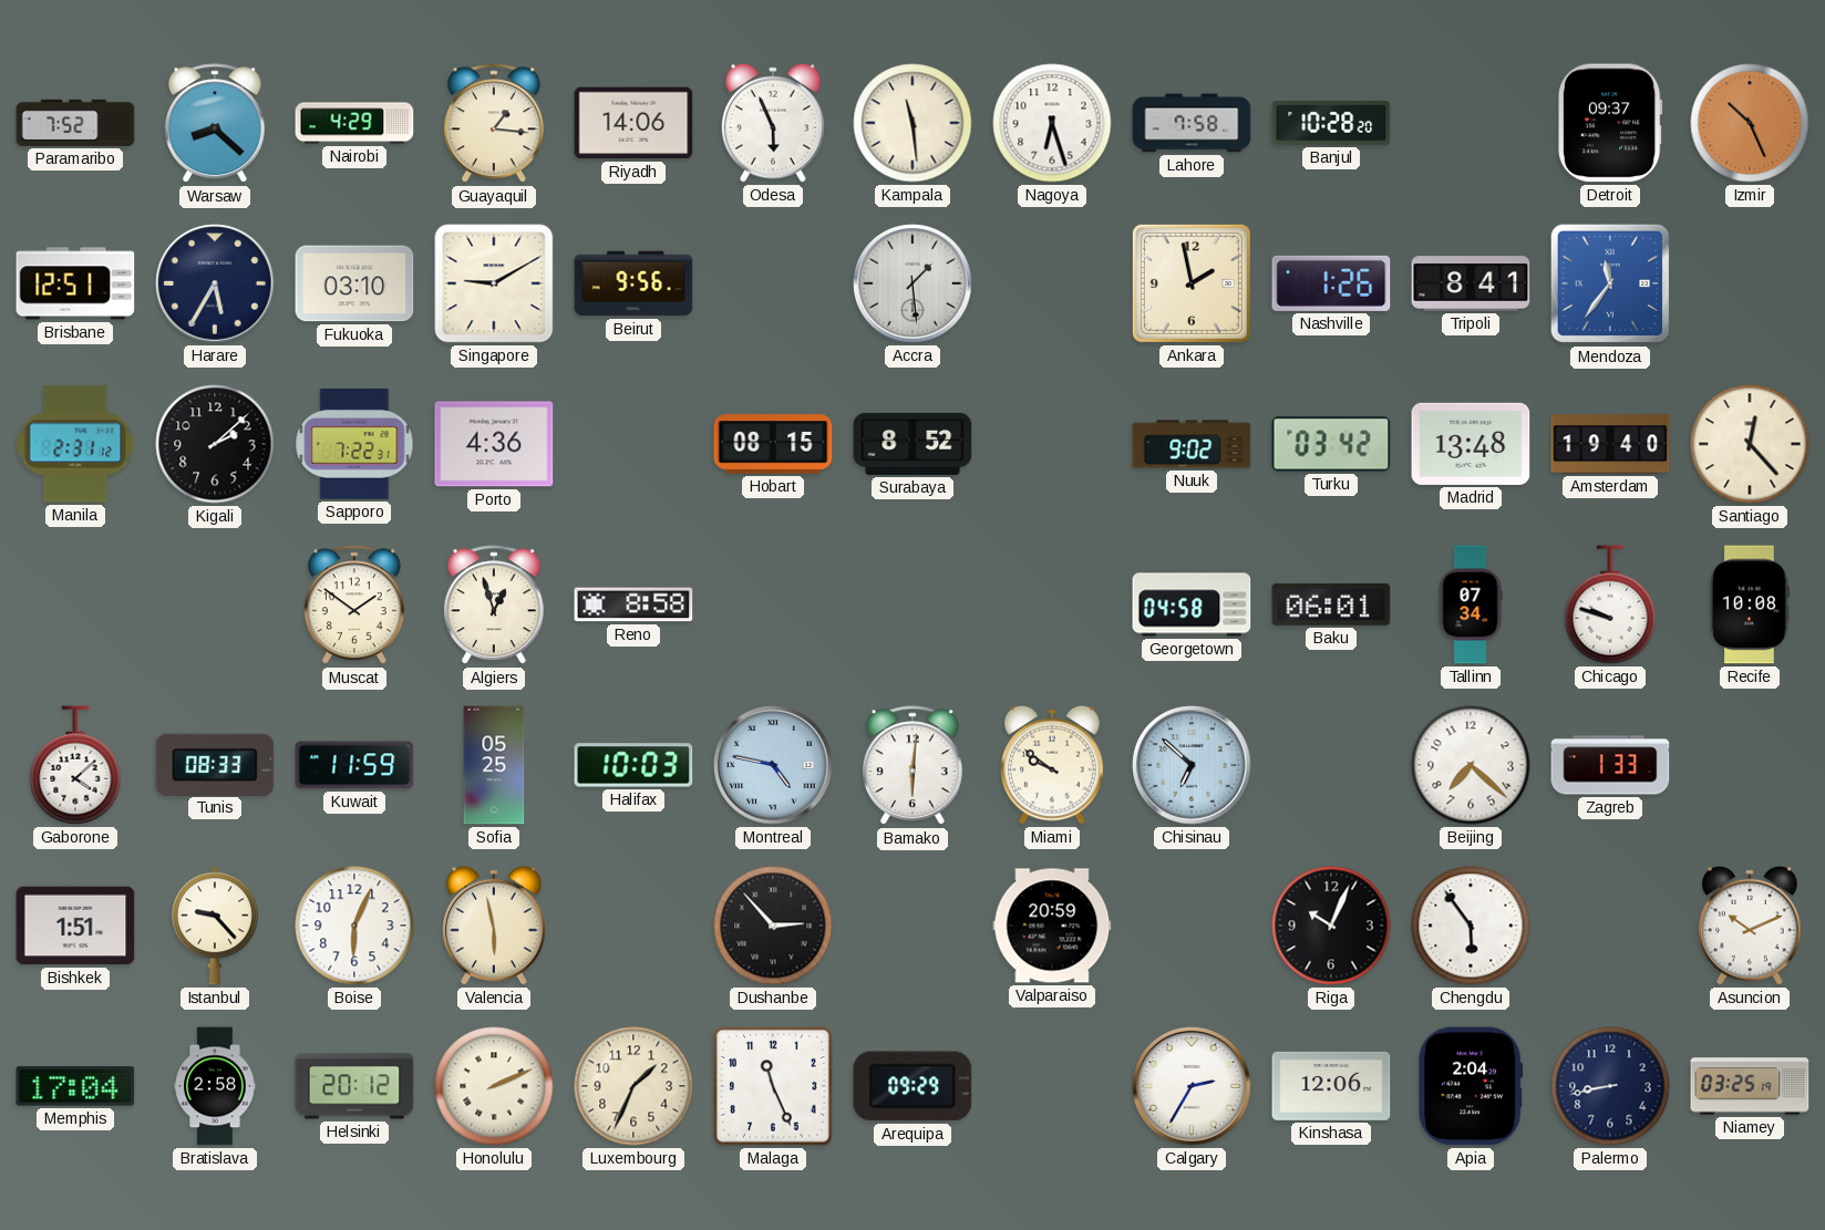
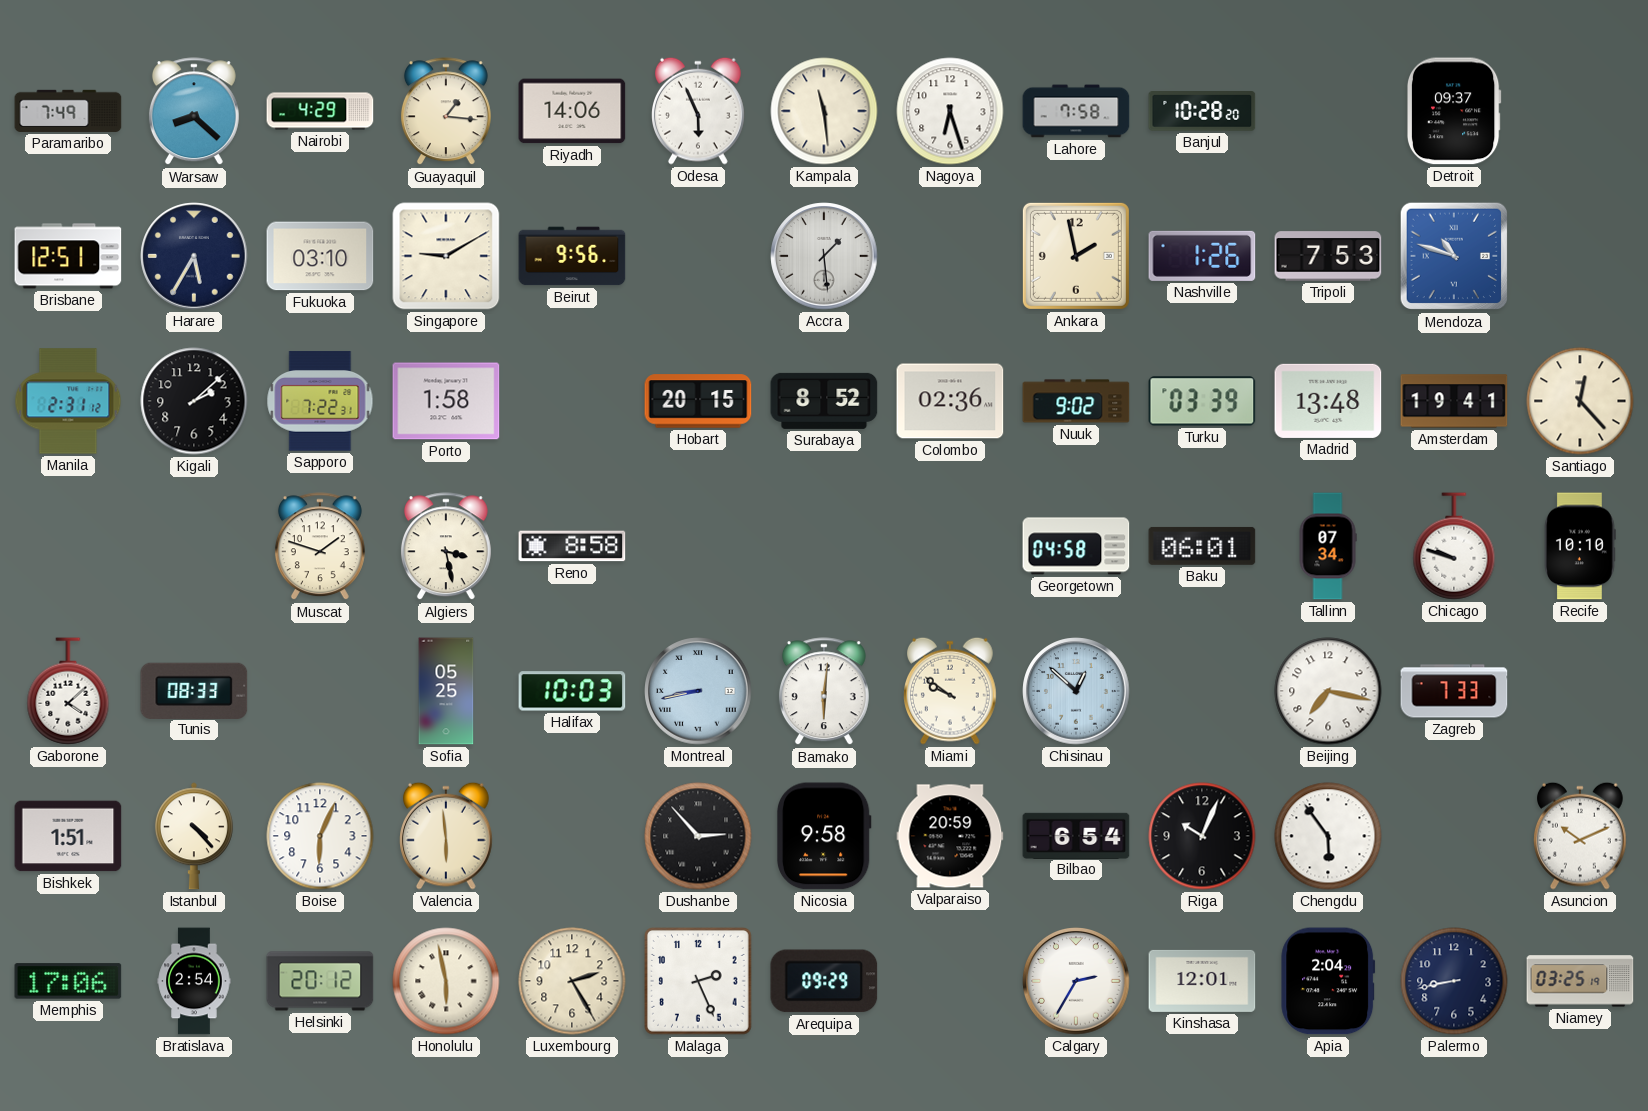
Paramaribo: 7:52 -> 7:49 (68, 111)
Izmir: 10:26 -> none (1750, 123)
Tripoli: 8:41 -> 7:53 (1328, 256)
Mendoza: 11:36 -> 10:48 (1454, 256)
Porto: 4:36 -> 1:58 (446, 401)
Hobart: 08:15 -> 20:15 (698, 401)
Colombo: none -> 02:36 (950, 401)
Turku: 03:42 -> 03:39 (1202, 401)
Amsterdam: 19:40 -> 19:41 (1454, 401)
Muscat: 1:51 -> 1:48 (320, 547)
Algiers: 12:57 -> 3:28 (446, 547)
Recife: 10:08 -> 10:10 (1581, 546)
Kuwait: 11:59 -> none (354, 765)
Montreal: 4:47 -> 8:43 (698, 691)
Chisinau: 6:52 -> 12:52 (1076, 691)
Beijing: 7:22 -> 7:17 (1328, 691)
Zagreb: 1:33 -> 7:33 (1454, 691)
Istanbul: 9:23 -> 4:23 (194, 836)
Valencia: 5:58 -> 5:59 (447, 836)
Nicosia: none -> 9:58 (824, 836)
Bilbao: none -> 6:54 (1076, 835)
Memphis: 17:04 -> 17:06 (68, 981)
Bratislava: 2:58 -> 2:54 (194, 981)
Honolulu: 2:11 -> 5:58 (446, 981)
Luxembourg: 1:34 -> 2:25 (572, 981)
Malaga: 11:26 -> 2:26 (699, 982)
Kinshasa: 12:06 -> 12:01 (1202, 981)
